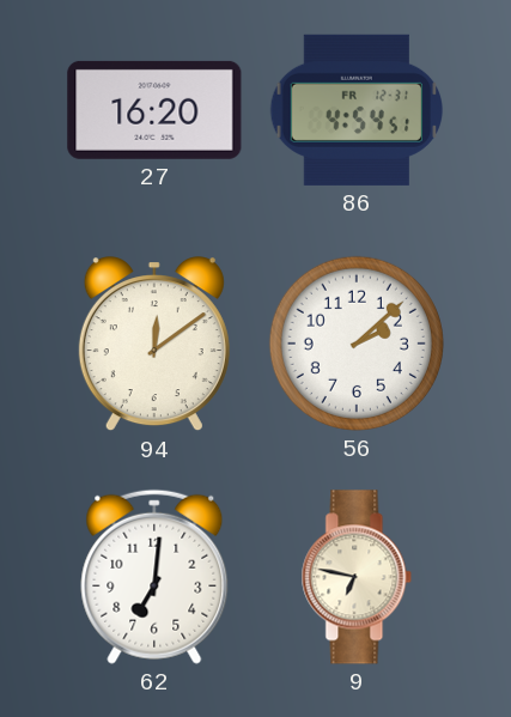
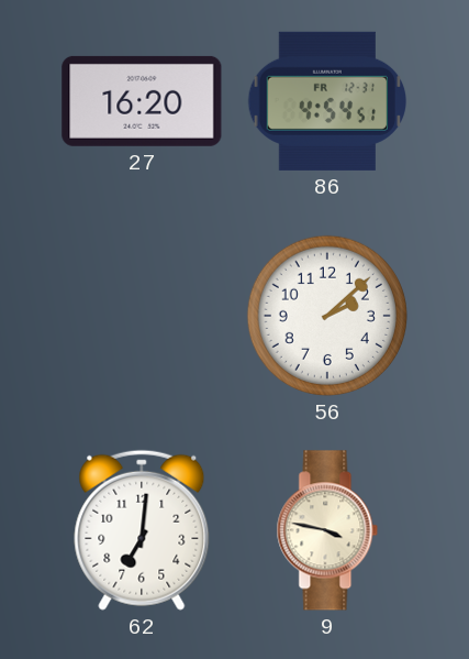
94: 12:09 -> none (154, 345)
9: 6:47 -> 3:47 (327, 530)
